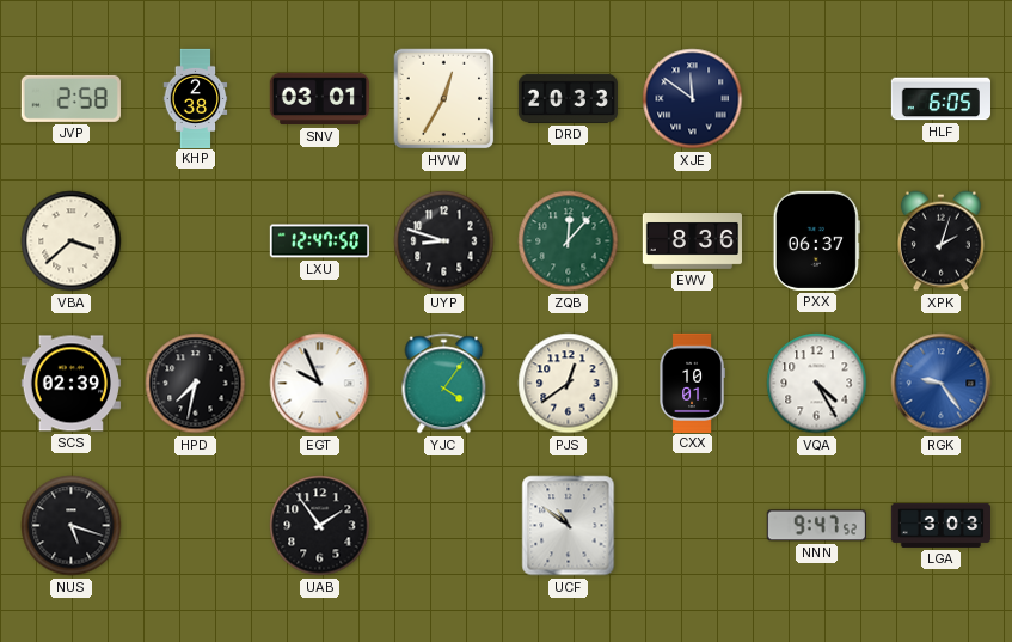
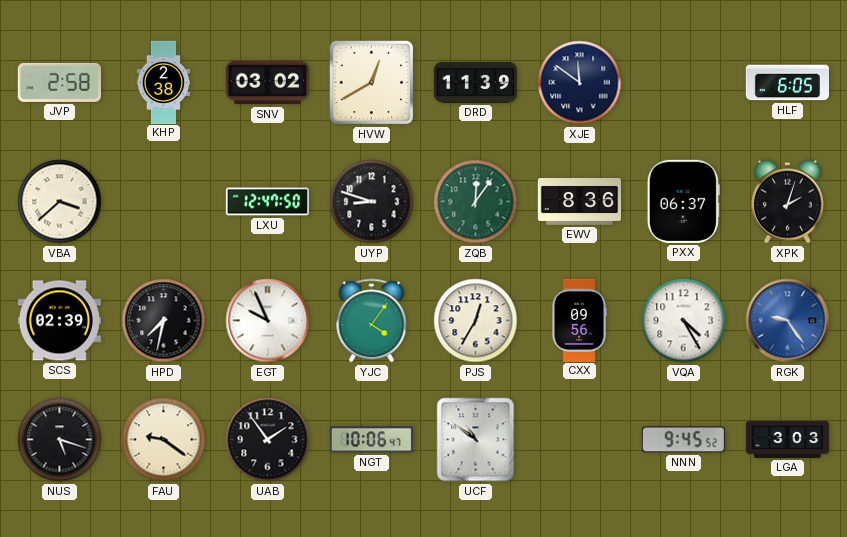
SNV: 03:01 -> 03:02 (267, 83)
HVW: 12:35 -> 12:40 (372, 83)
DRD: 20:33 -> 11:39 (475, 82)
ZQB: 12:07 -> 12:06 (476, 202)
PJS: 12:39 -> 12:35 (476, 321)
CXX: 10:01 -> 09:56 (579, 320)
FAU: none -> 9:21 (164, 440)
NGT: none -> 10:06 (371, 440)
NNN: 9:47 -> 9:45 (683, 440)
